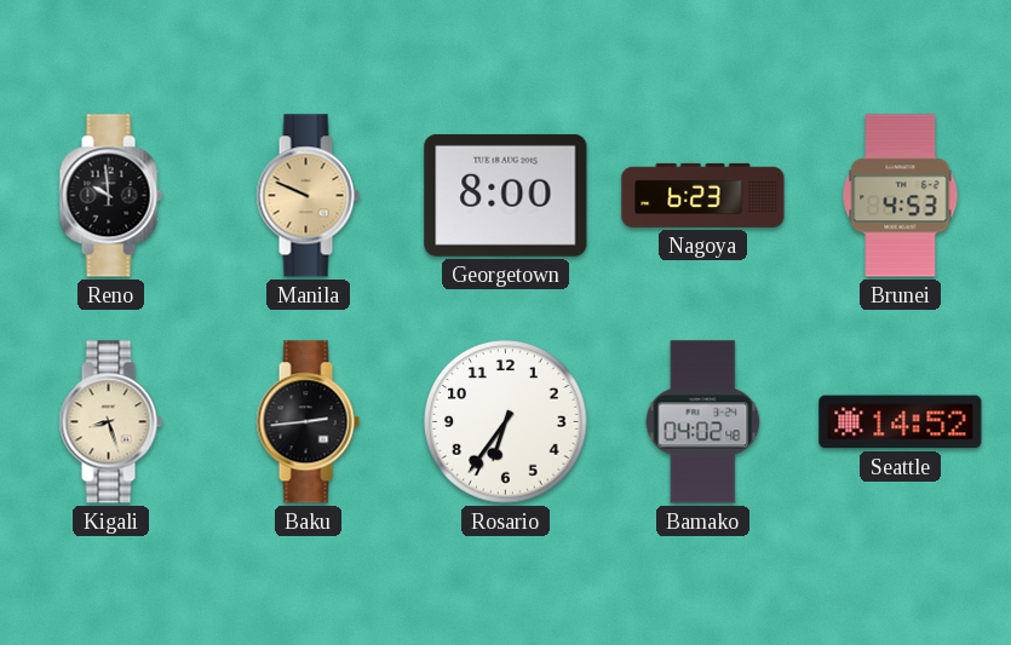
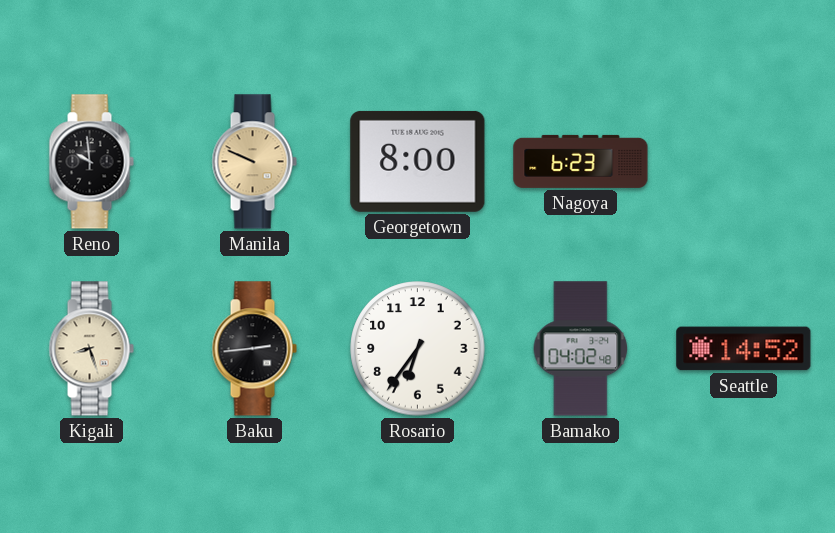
Brunei: 4:53 -> none (901, 196)
